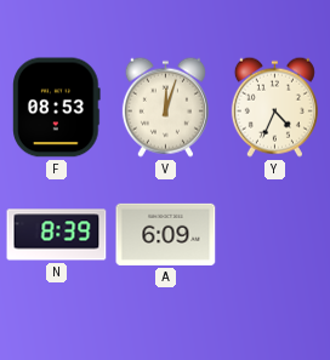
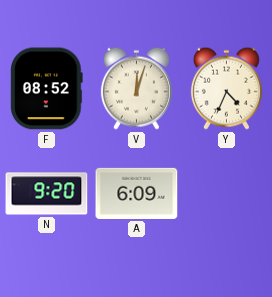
F: 08:53 -> 08:52 (47, 89)
N: 8:39 -> 9:20 (47, 194)
